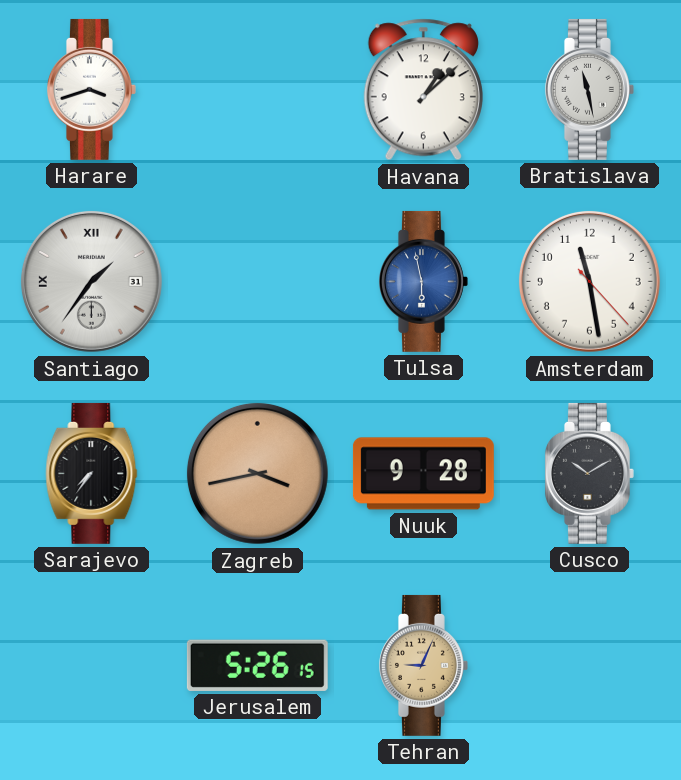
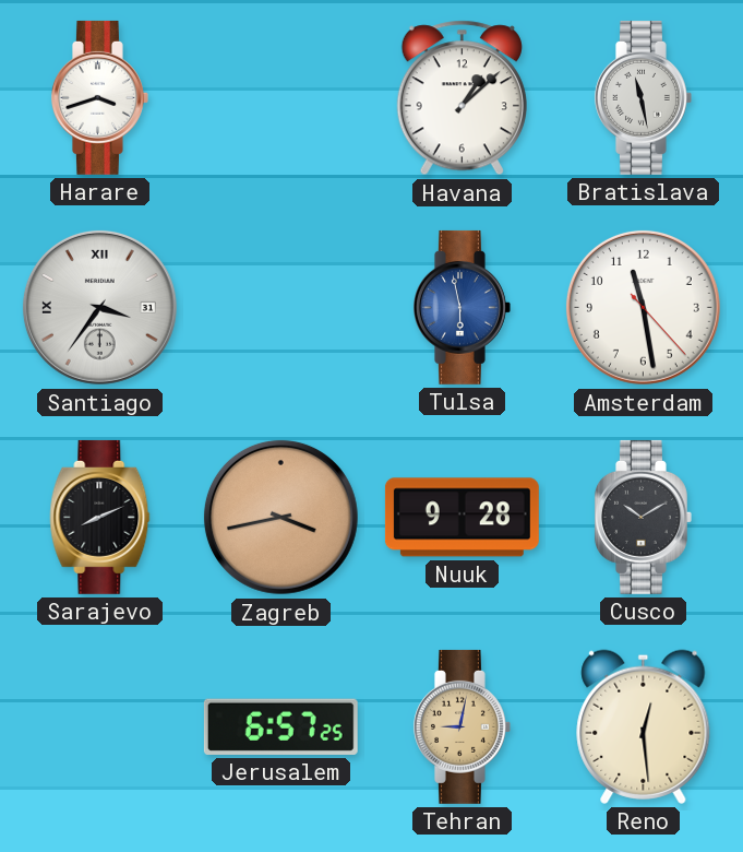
Santiago: 1:36 -> 3:36 (99, 307)
Sarajevo: 7:36 -> 8:11 (100, 517)
Jerusalem: 5:26 -> 6:57 (280, 726)
Tehran: 9:04 -> 9:02 (462, 726)
Reno: none -> 12:29 (644, 726)
